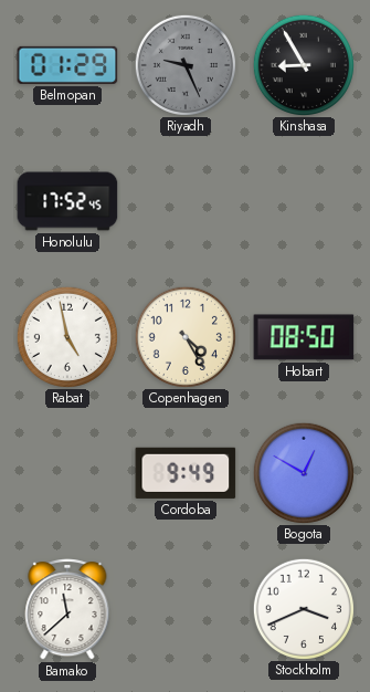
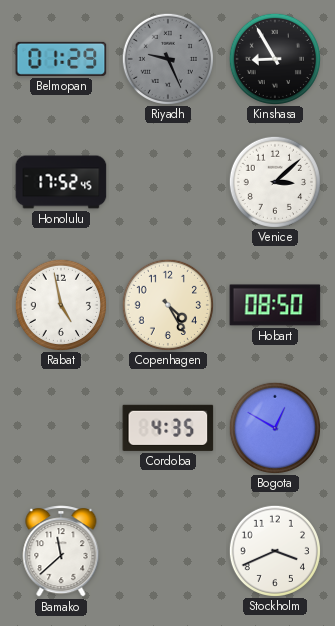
Venice: none -> 3:08 (274, 181)
Cordoba: 9:49 -> 4:35 (168, 428)
